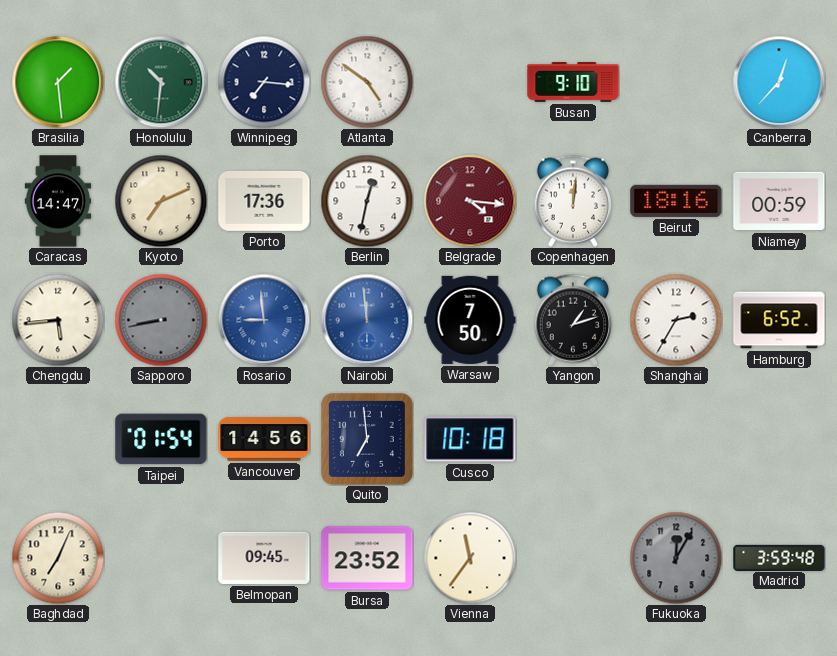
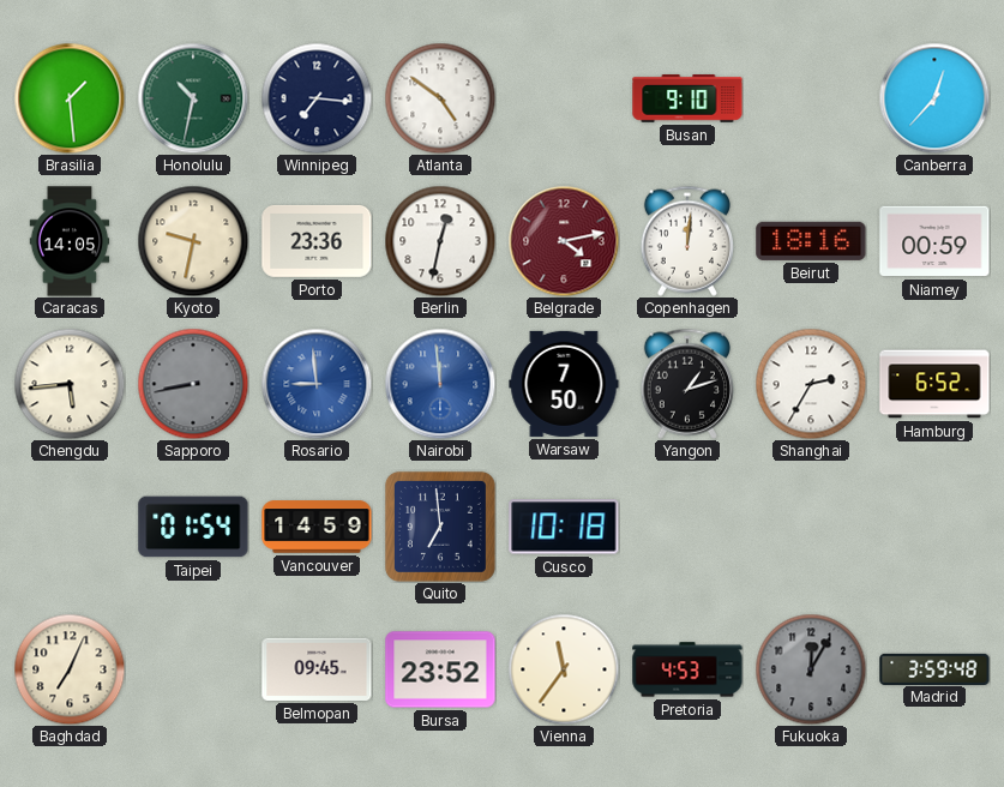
Honolulu: 10:31 -> 10:32 (193, 98)
Caracas: 14:47 -> 14:05 (70, 241)
Kyoto: 7:11 -> 9:32 (193, 241)
Porto: 17:36 -> 23:36 (317, 241)
Belgrade: 4:16 -> 4:13 (564, 241)
Vancouver: 14:56 -> 14:59 (317, 527)
Pretoria: none -> 4:53 (687, 669)
